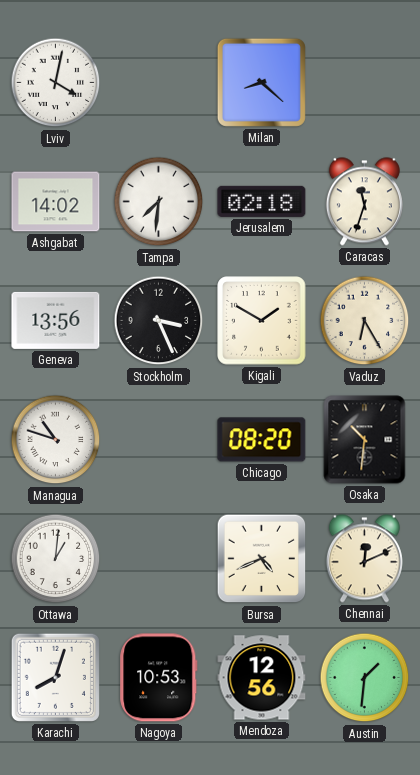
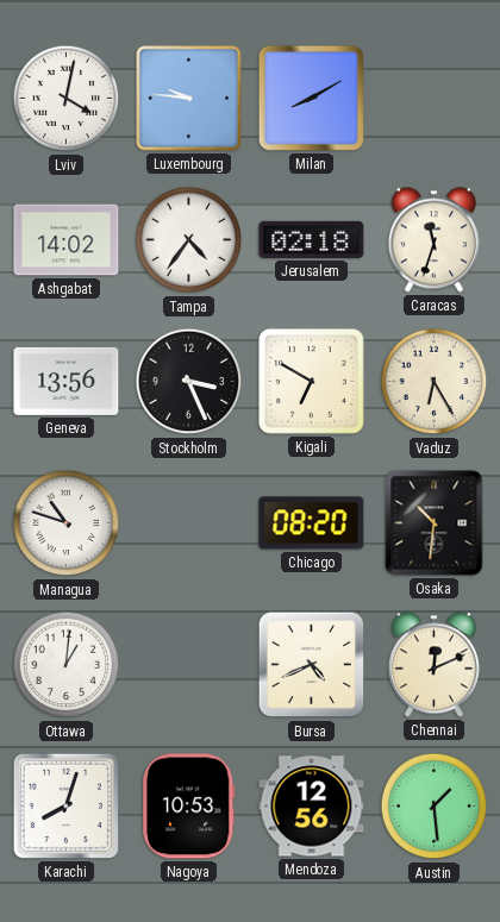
Luxembourg: none -> 9:46 (189, 99)
Milan: 8:22 -> 8:10 (311, 98)
Tampa: 7:31 -> 4:36 (189, 240)
Kigali: 1:50 -> 6:50 (312, 382)
Austin: 1:31 -> 1:29 (435, 807)
